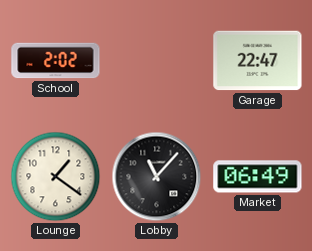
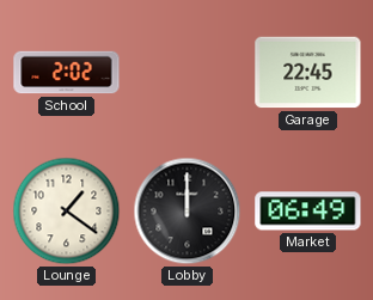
Garage: 22:47 -> 22:45 (308, 73)
Lobby: 11:07 -> 12:00 (188, 212)
